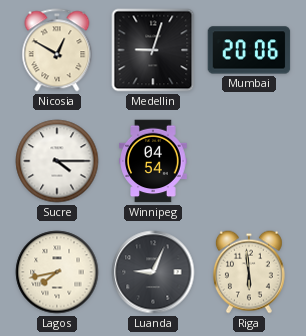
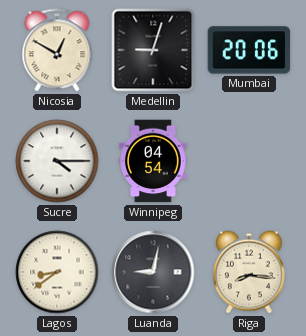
Lagos: 7:43 -> 8:39 (57, 272)
Luanda: 9:04 -> 9:02 (153, 272)
Riga: 5:59 -> 8:16 (249, 272)
